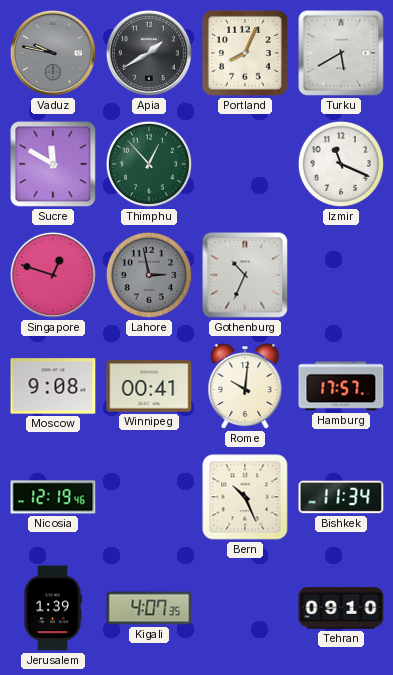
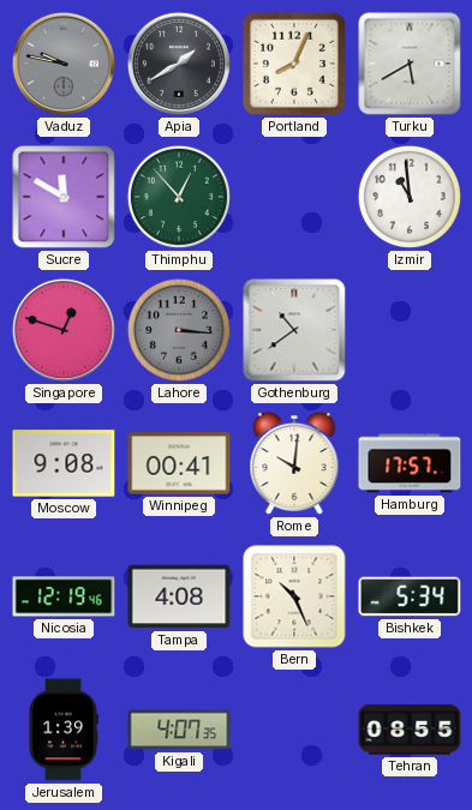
Izmir: 11:19 -> 10:59 (410, 197)
Lahore: 2:58 -> 3:16 (179, 330)
Gothenburg: 10:34 -> 10:39 (294, 330)
Tampa: none -> 4:08 (179, 596)
Bishkek: 11:34 -> 5:34 (410, 596)
Tehran: 09:10 -> 08:55 (410, 730)
